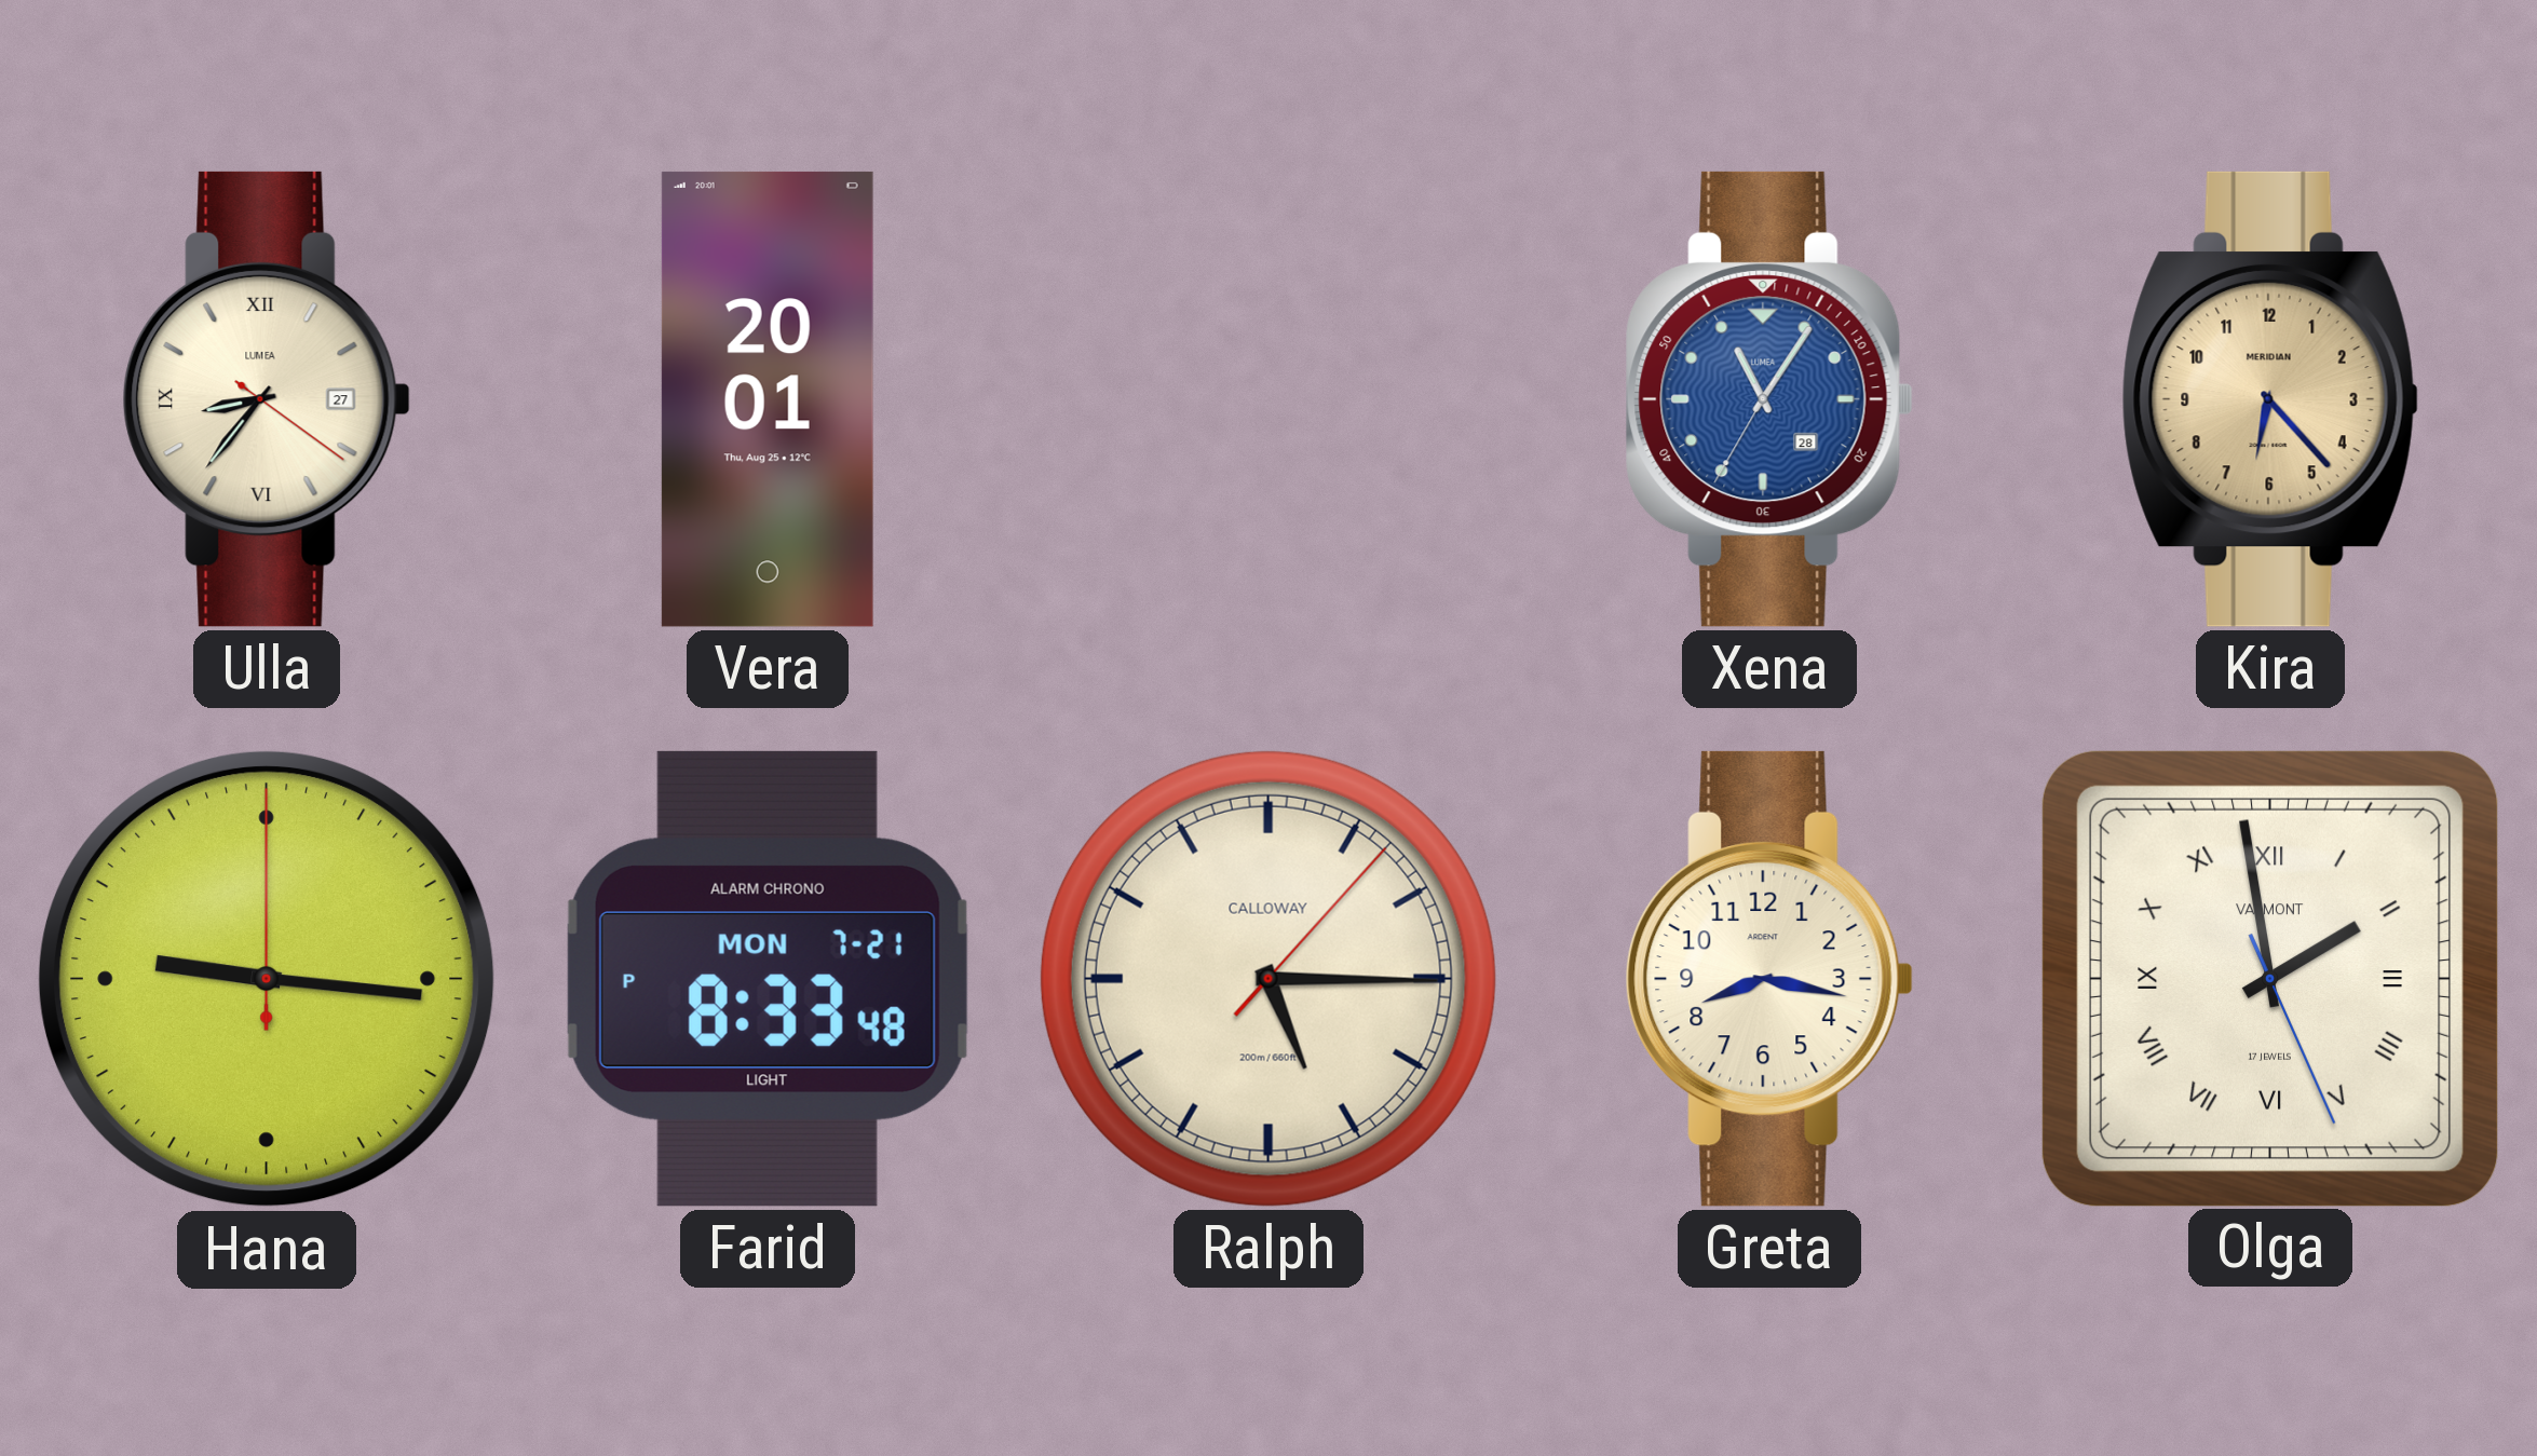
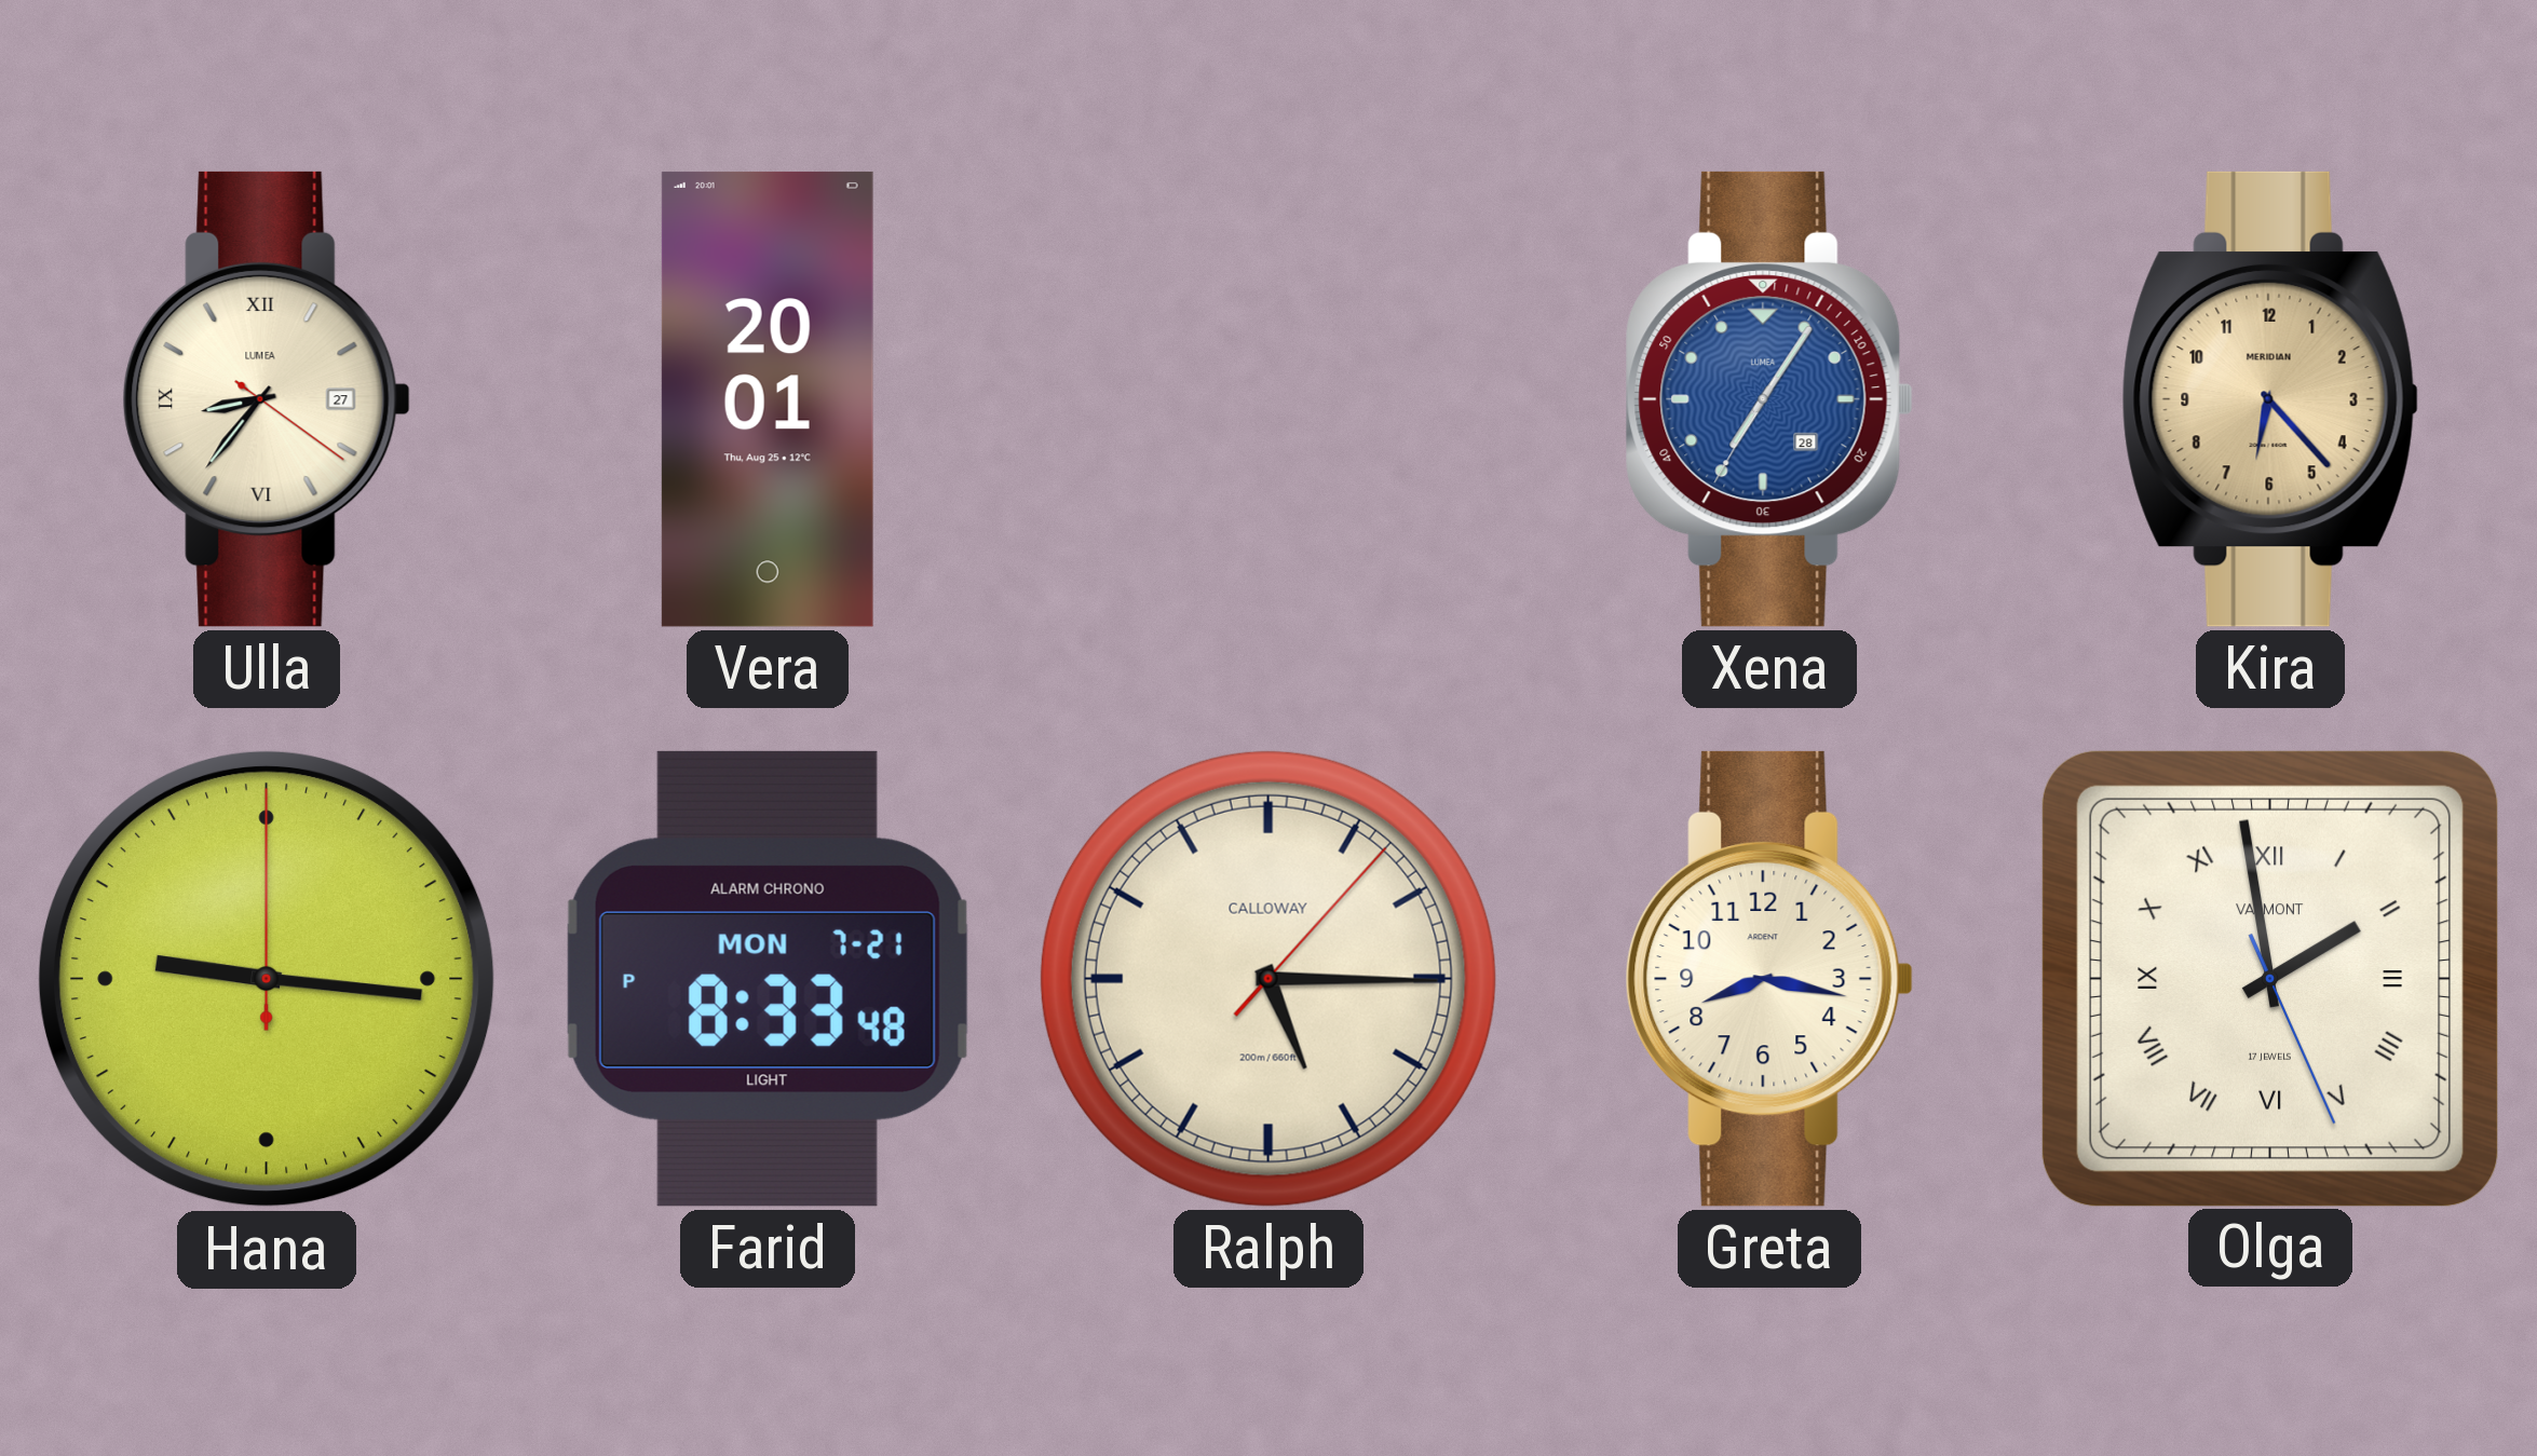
Xena: 11:05 -> 7:05 (1769, 399)
